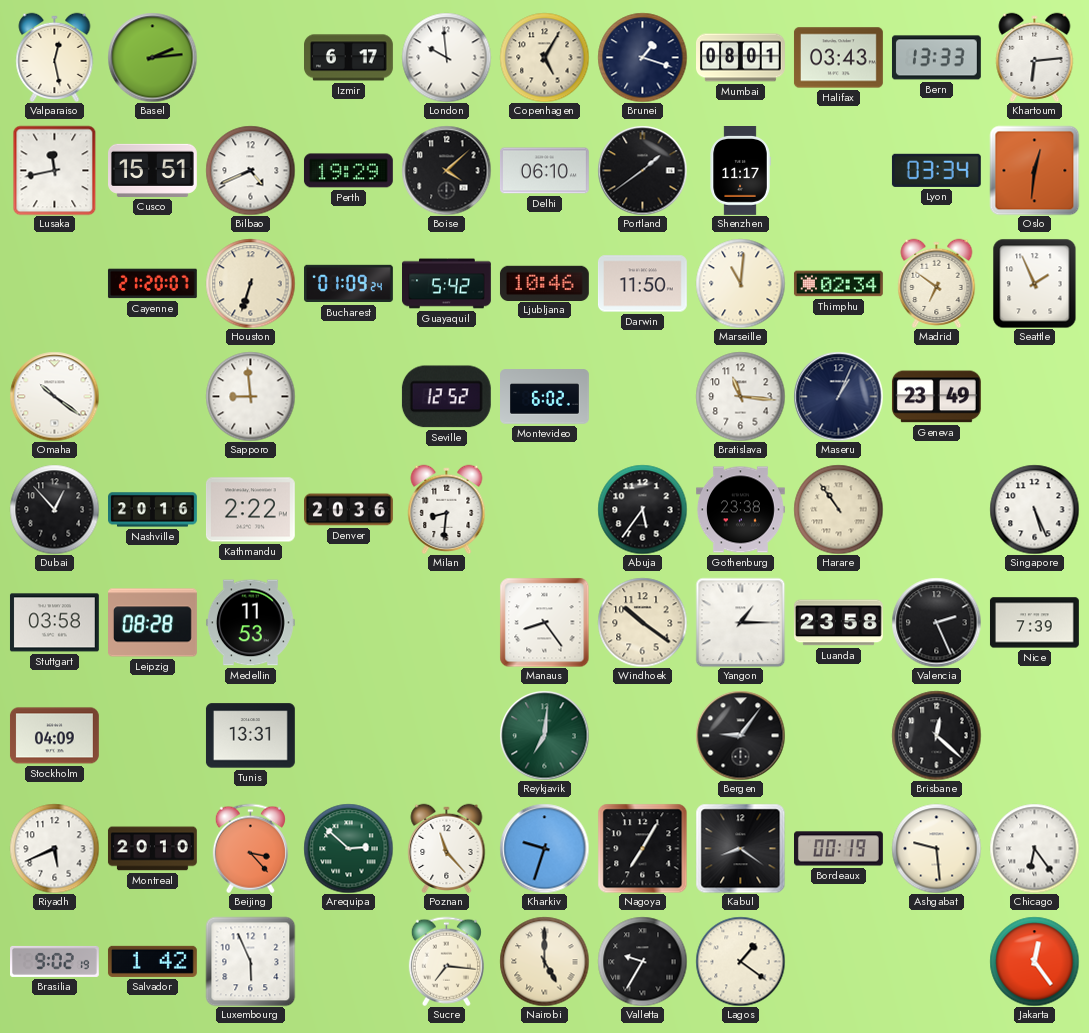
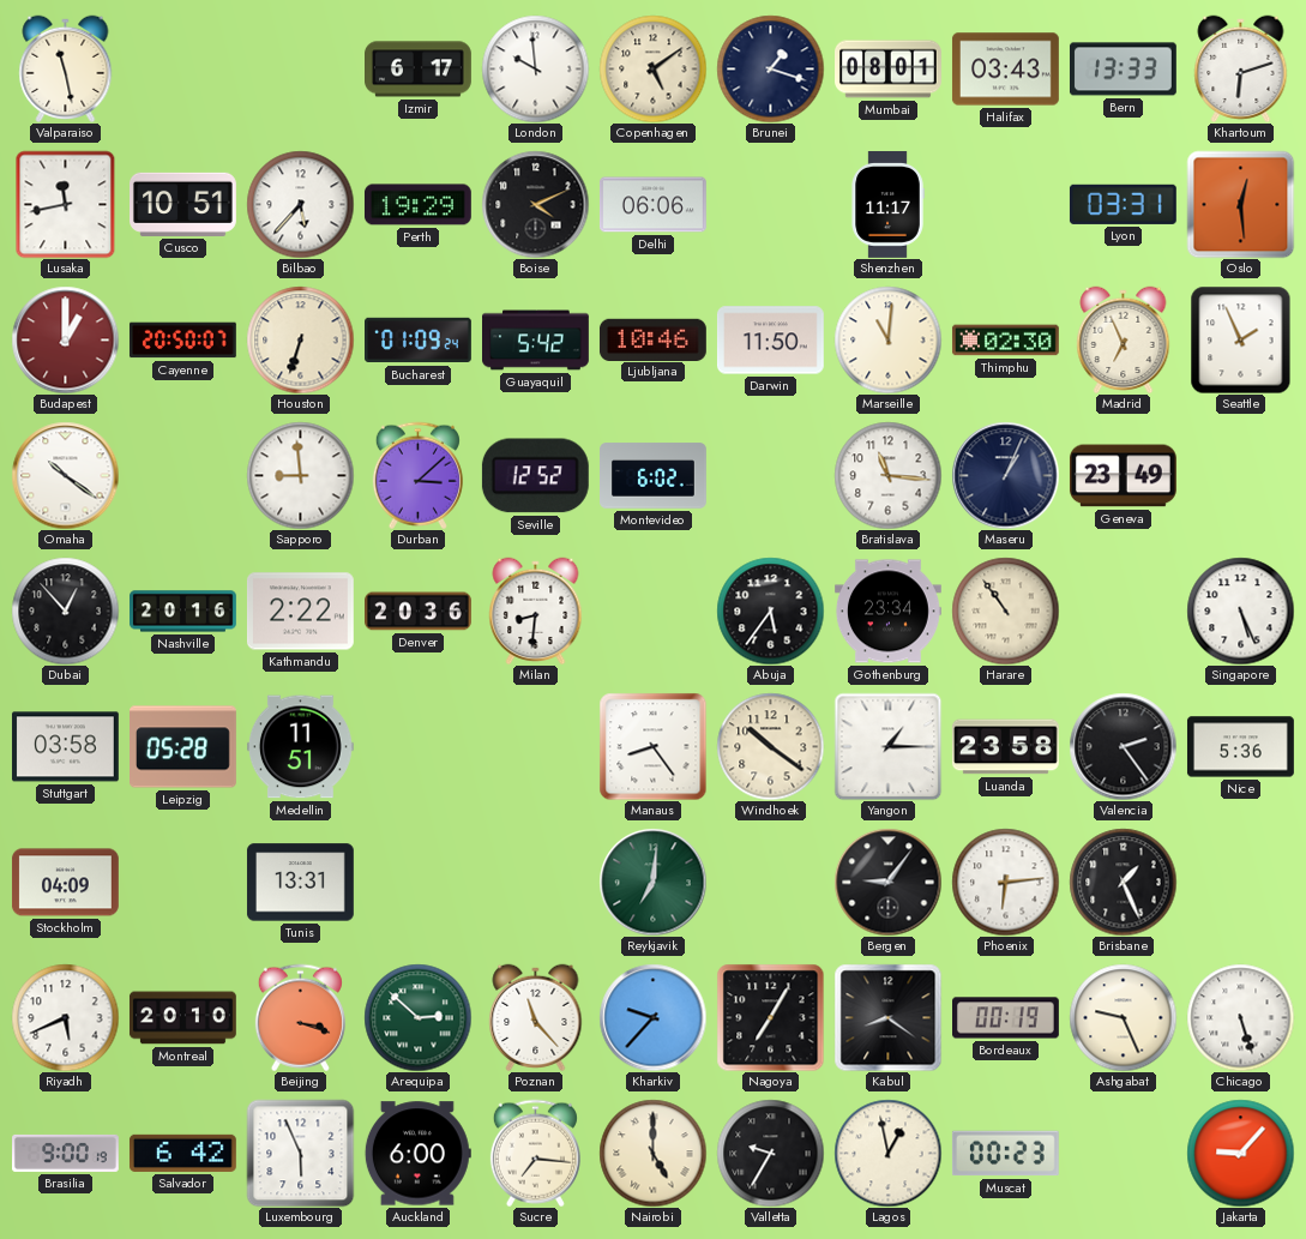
Valparaiso: 12:28 -> 11:28 (66, 68)
Basel: 2:14 -> none (152, 57)
Copenhagen: 5:05 -> 5:09 (652, 68)
Khartoum: 6:14 -> 6:12 (1241, 68)
Cusco: 15:51 -> 10:51 (183, 204)
Bilbao: 4:41 -> 5:37 (300, 204)
Boise: 4:08 -> 4:11 (535, 204)
Delhi: 06:10 -> 06:06 (652, 205)
Portland: 1:39 -> none (642, 170)
Lyon: 03:34 -> 03:31 (1123, 204)
Oslo: 12:31 -> 12:29 (1240, 204)
Budapest: none -> 1:00 (65, 339)
Cayenne: 21:20 -> 20:50 (182, 341)
Thimphu: 02:34 -> 02:30 (1005, 341)
Madrid: 6:51 -> 6:56 (1124, 339)
Durban: none -> 3:08 (417, 475)
Gothenburg: 23:38 -> 23:34 (889, 612)
Leipzig: 08:28 -> 05:28 (183, 747)
Medellin: 11:53 -> 11:51 (300, 747)
Valencia: 2:26 -> 2:24 (1123, 746)
Nice: 7:39 -> 5:36 (1241, 747)
Phoenix: none -> 6:14 (1005, 882)
Brisbane: 12:22 -> 1:26 (1123, 882)
Beijing: 3:23 -> 3:18 (300, 1017)
Kharkiv: 9:33 -> 9:37 (652, 1017)
Ashgabat: 9:29 -> 9:26 (1123, 1017)
Chicago: 6:24 -> 5:27 (1240, 1017)
Brasilia: 9:02 -> 9:00 (66, 1153)
Salvador: 1:42 -> 6:42 (182, 1153)
Auckland: none -> 6:00 (417, 1154)
Lagos: 1:21 -> 12:58 (887, 1153)
Muscat: none -> 00:23 (1005, 1154)
Jakarta: 12:24 -> 9:07 (1240, 1153)
